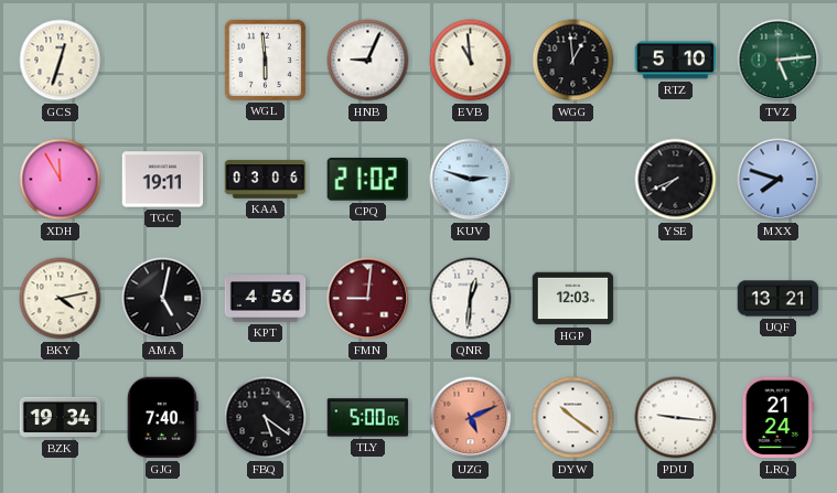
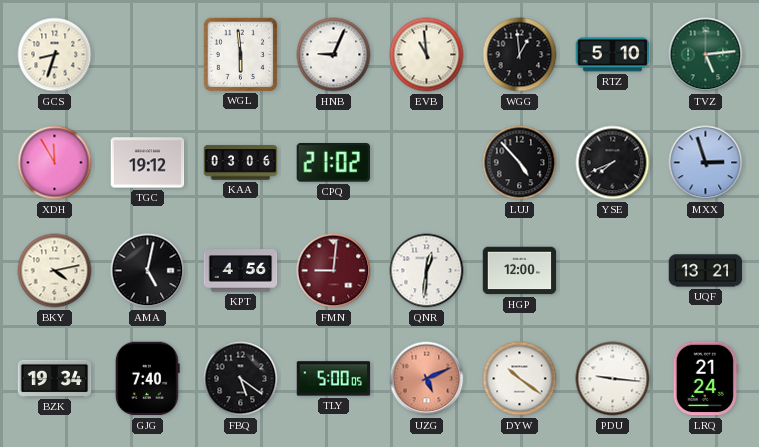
GCS: 12:33 -> 8:33 (55, 55)
TGC: 19:11 -> 19:12 (148, 163)
KUV: 2:48 -> none (471, 180)
LUJ: none -> 4:53 (520, 163)
MXX: 7:48 -> 2:57 (706, 163)
HGP: 12:03 -> 12:00 (520, 271)
